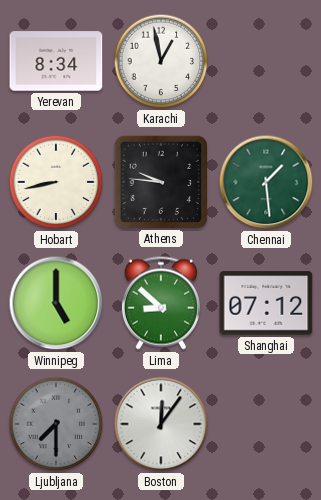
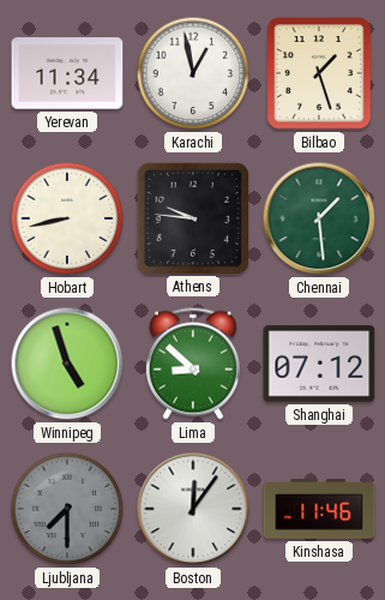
Yerevan: 8:34 -> 11:34 (67, 73)
Bilbao: none -> 1:27 (319, 73)
Winnipeg: 5:00 -> 4:57 (67, 364)
Kinshasa: none -> 11:46 (319, 509)
